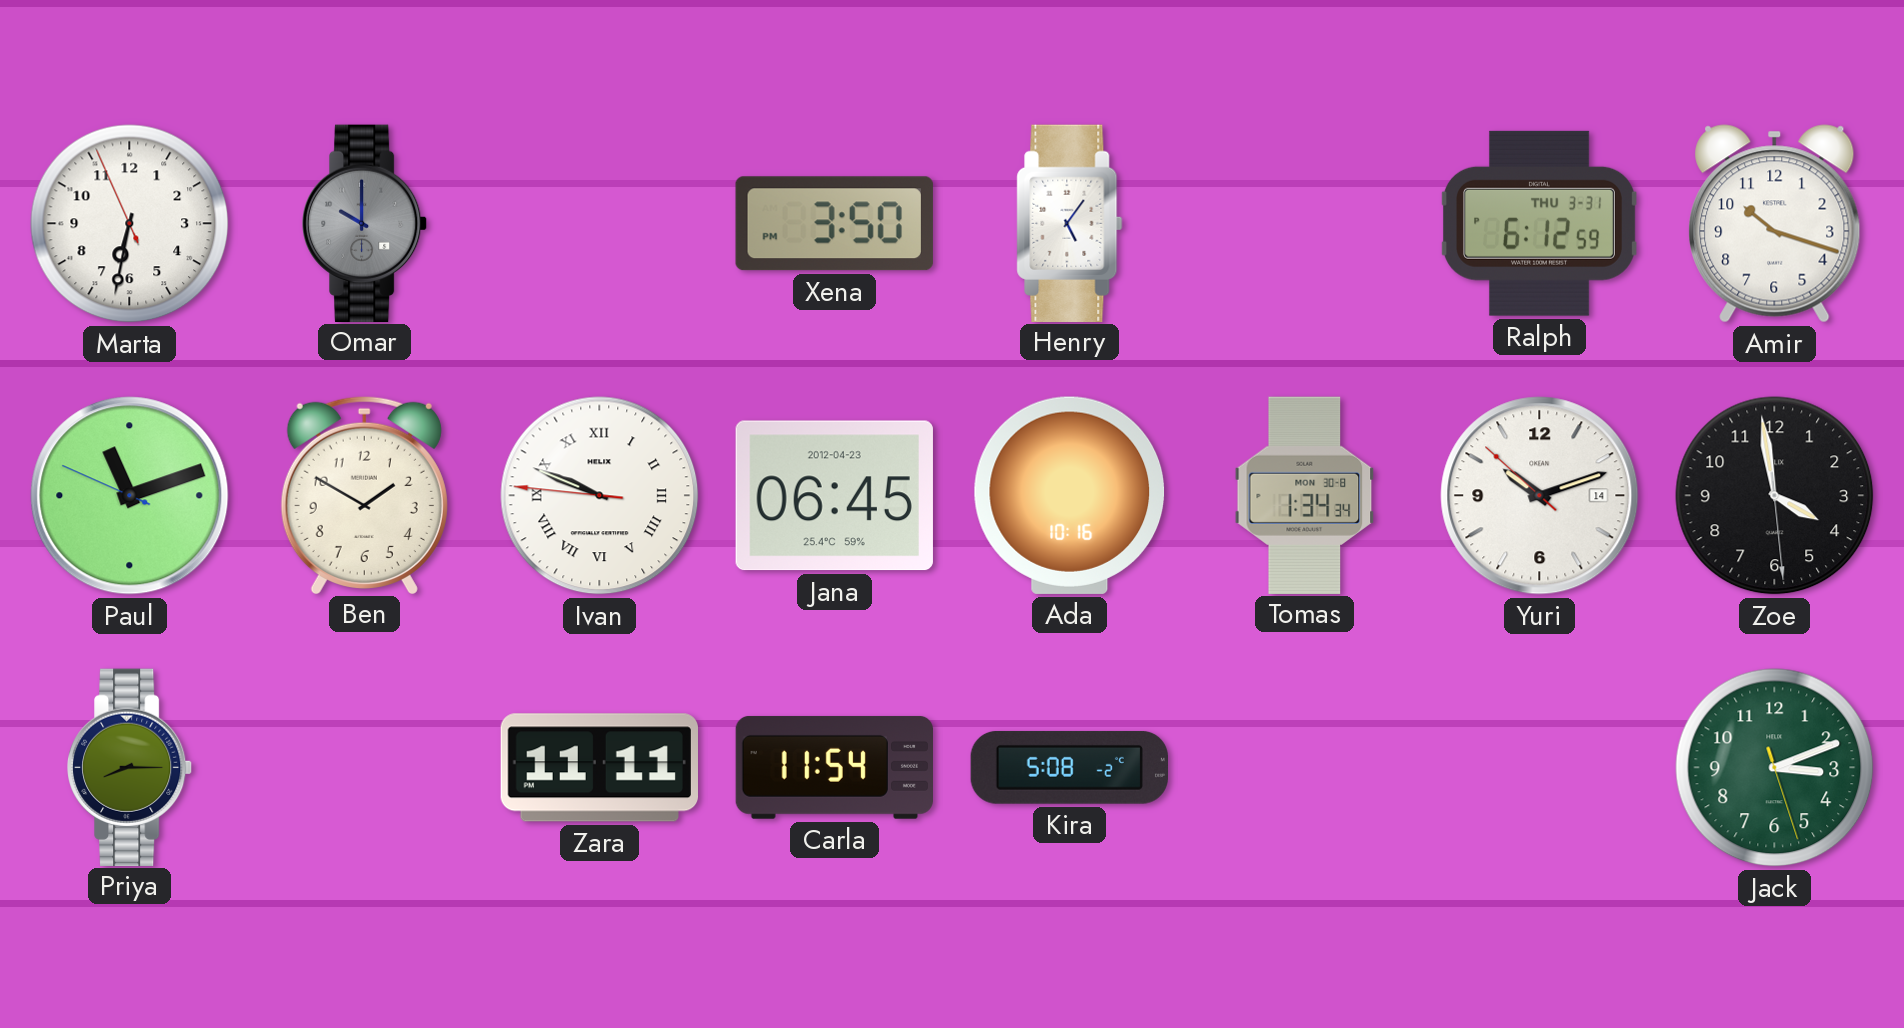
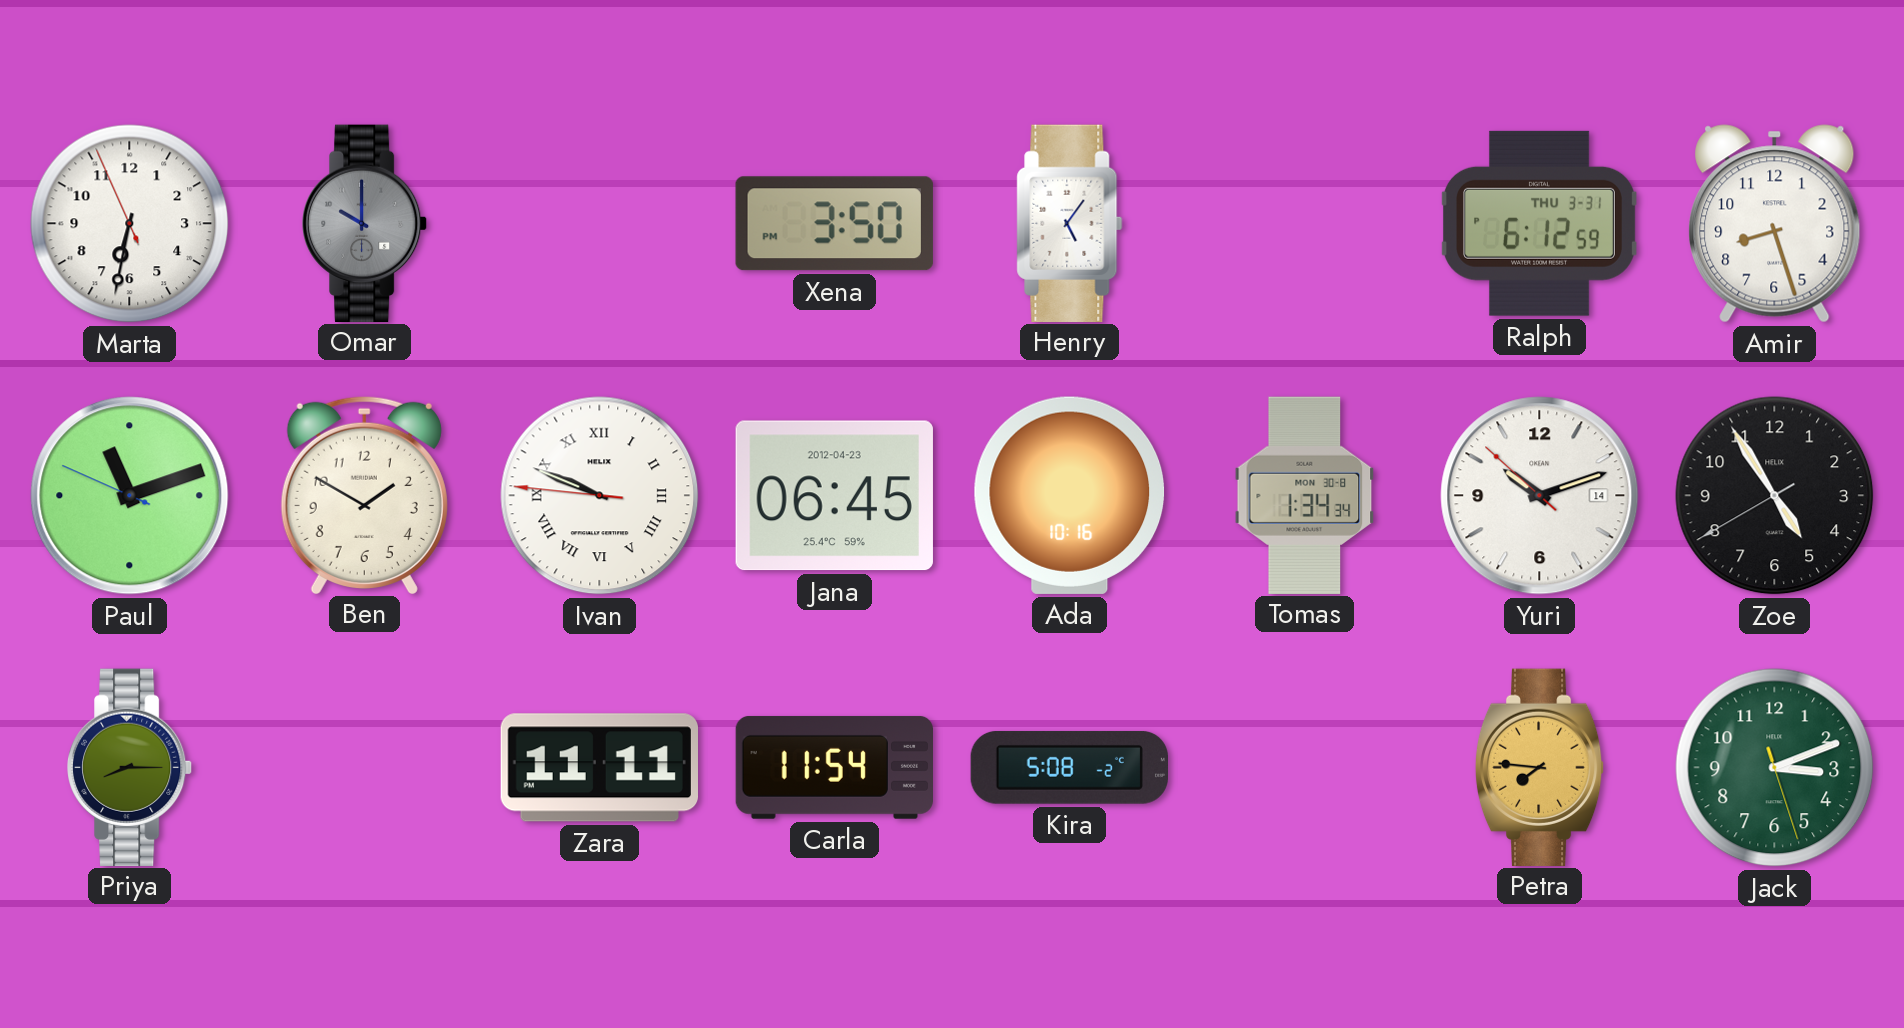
Amir: 10:18 -> 8:27 (1775, 224)
Zoe: 3:58 -> 4:54 (1775, 496)
Petra: none -> 7:46 (1540, 767)
